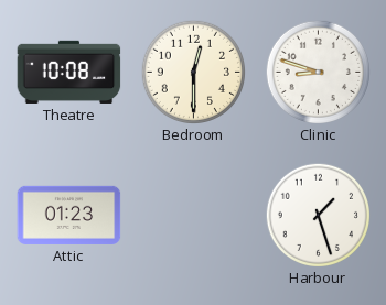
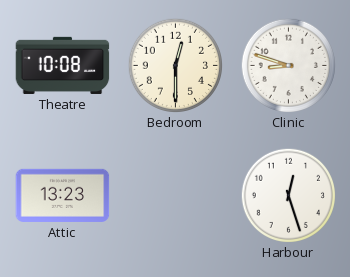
Attic: 01:23 -> 13:23 (63, 195)
Harbour: 1:27 -> 12:27 (288, 195)
